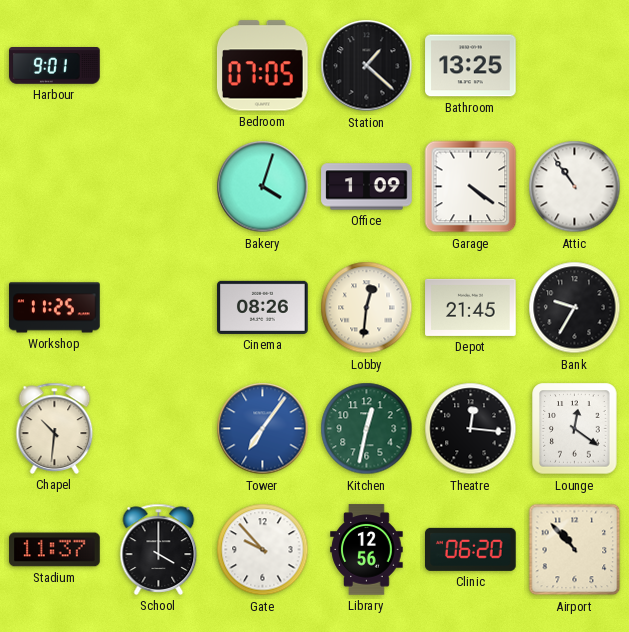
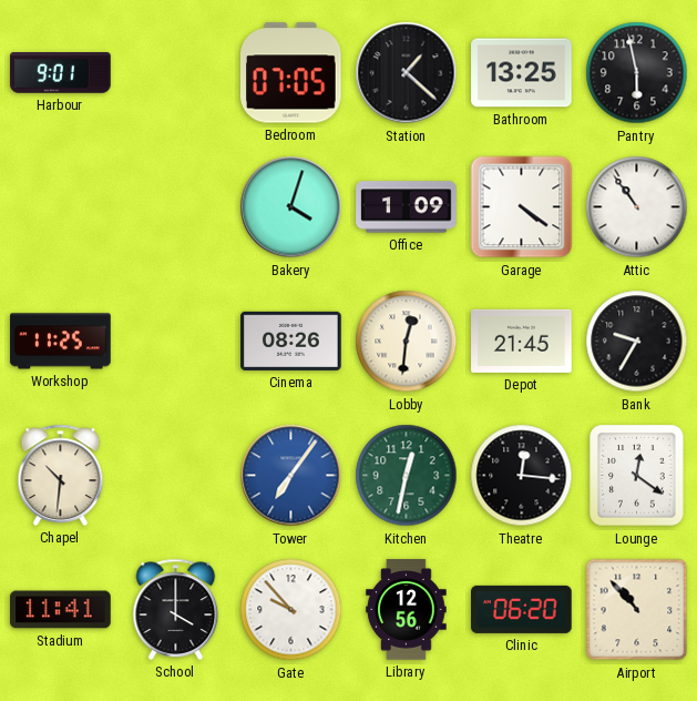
Pantry: none -> 5:58 (637, 73)
Stadium: 11:37 -> 11:41 (61, 610)
